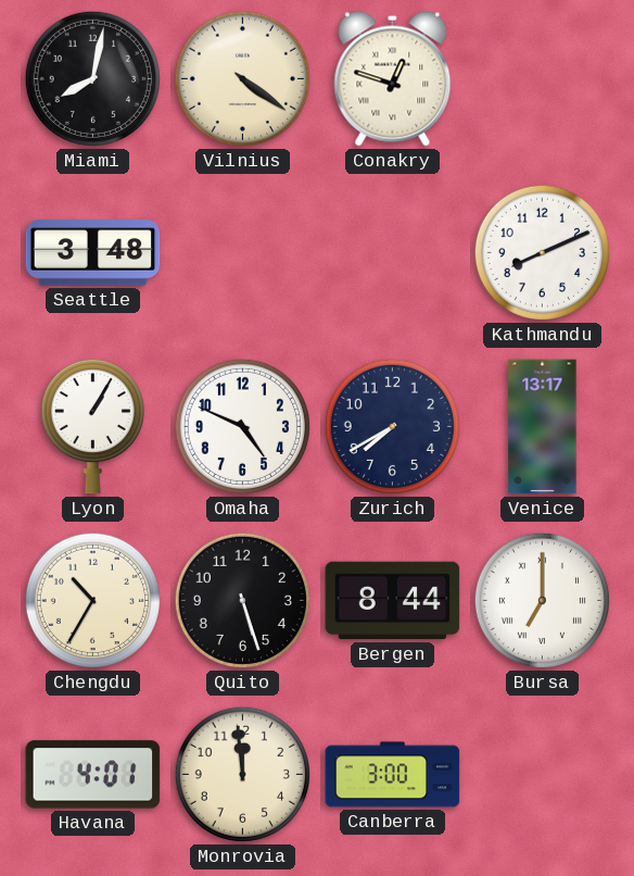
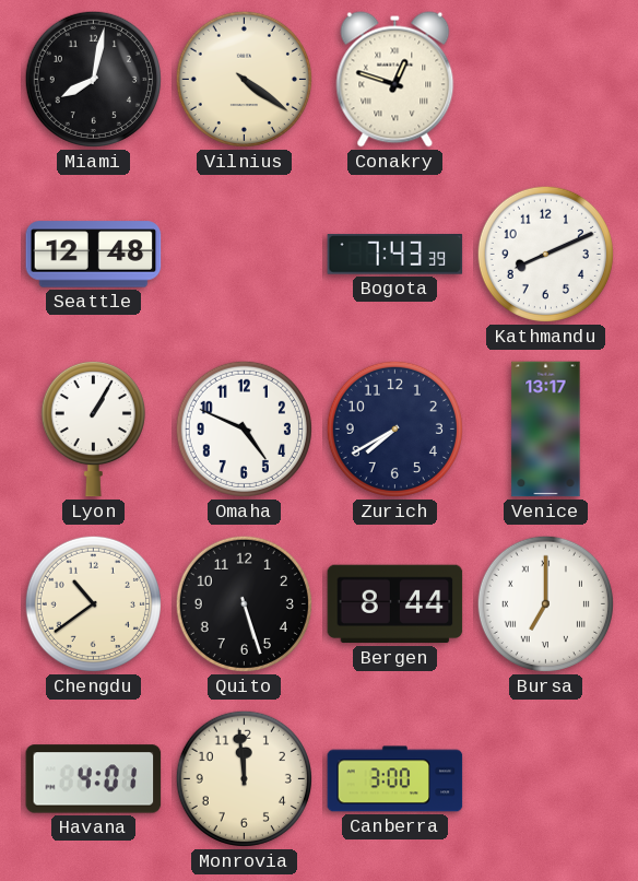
Seattle: 3:48 -> 12:48 (94, 255)
Bogota: none -> 7:43 (395, 255)
Chengdu: 10:35 -> 10:39 (93, 603)
